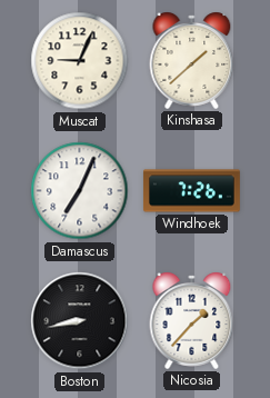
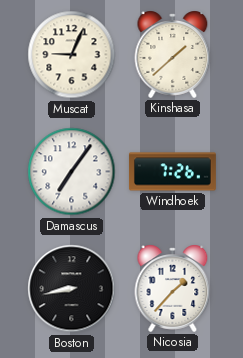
Damascus: 7:04 -> 7:06 (72, 172)
